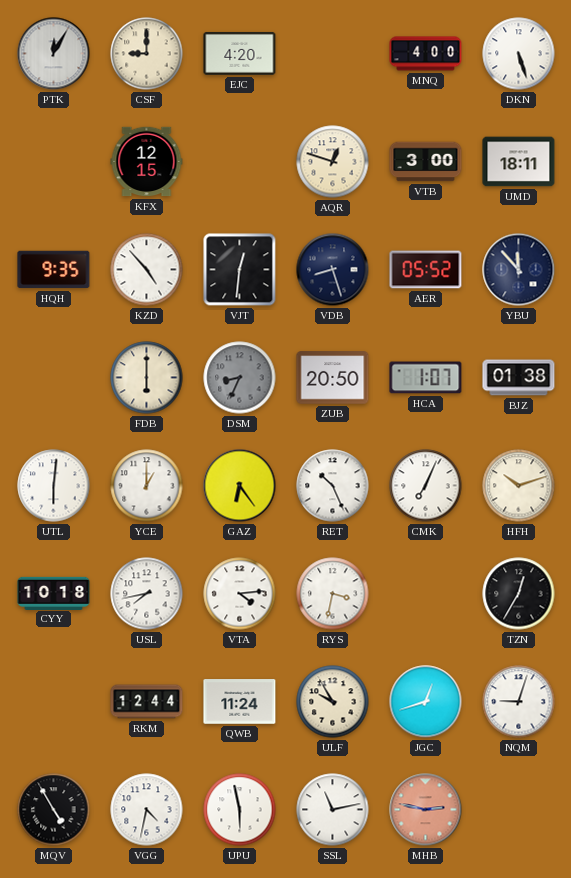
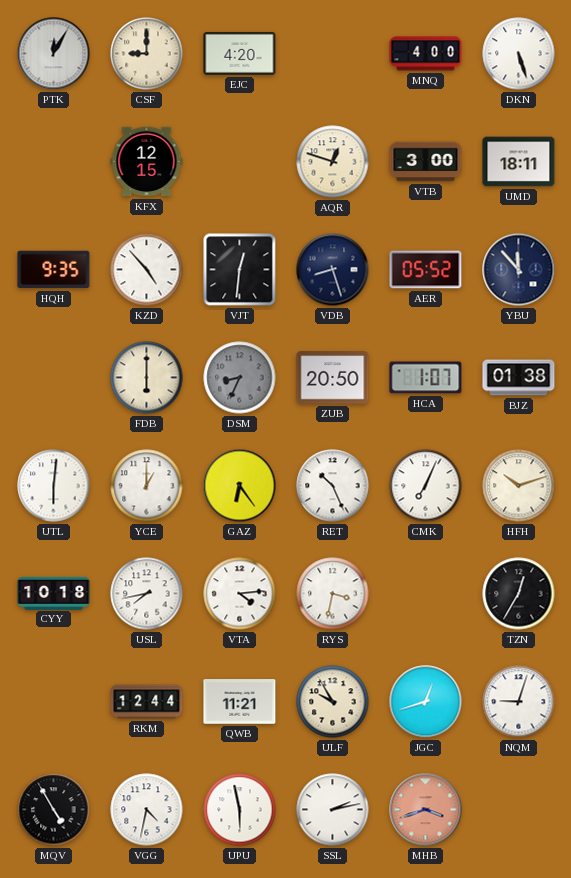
QWB: 11:24 -> 11:21 (240, 702)
SSL: 11:13 -> 2:13 (333, 810)
MHB: 2:47 -> 3:42 (426, 810)
